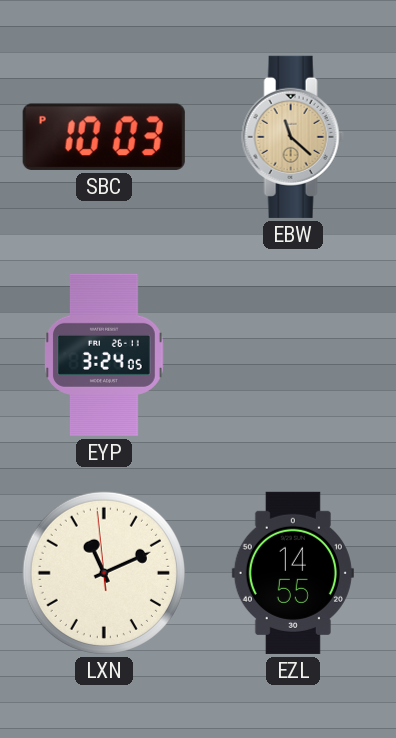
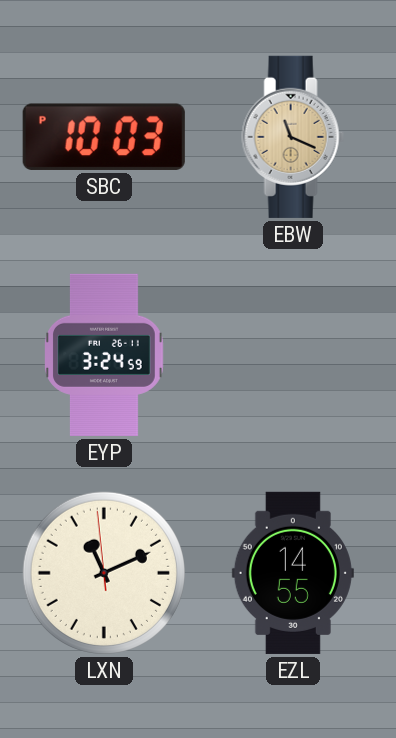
EBW: 11:22 -> 11:19 (293, 137)
EYP: 3:24:05 -> 3:24:59 (104, 355)
